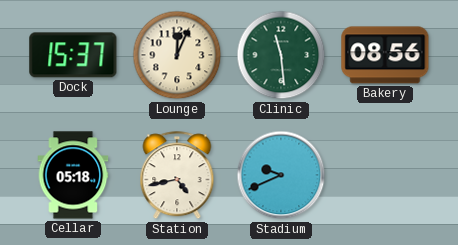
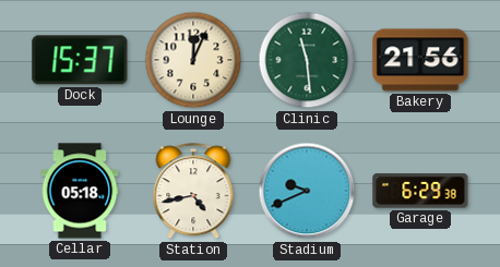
Bakery: 08:56 -> 21:56 (420, 60)
Garage: none -> 6:29 (420, 191)
